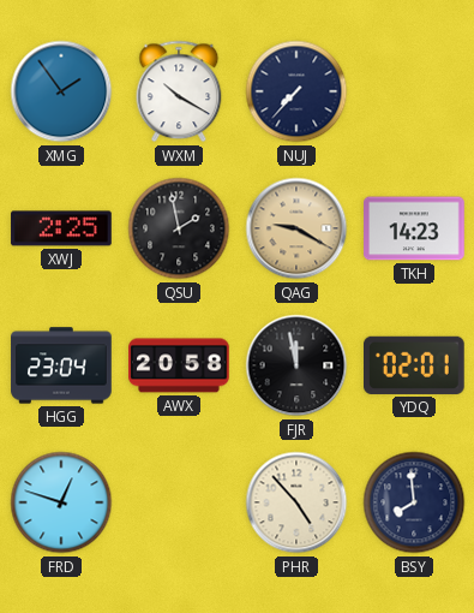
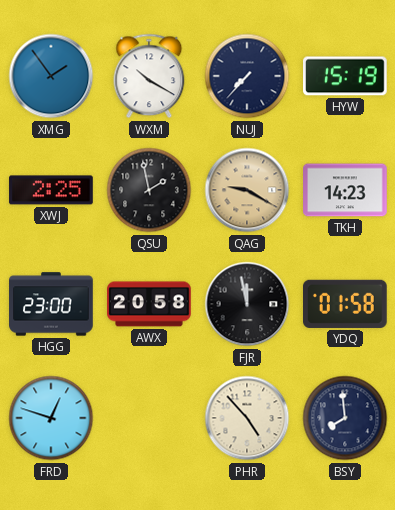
HYW: none -> 15:19 (346, 76)
HGG: 23:04 -> 23:00 (51, 304)
YDQ: 02:01 -> 01:58 (346, 304)
